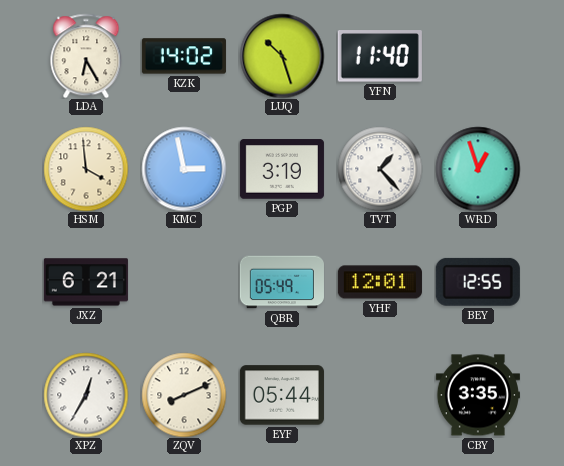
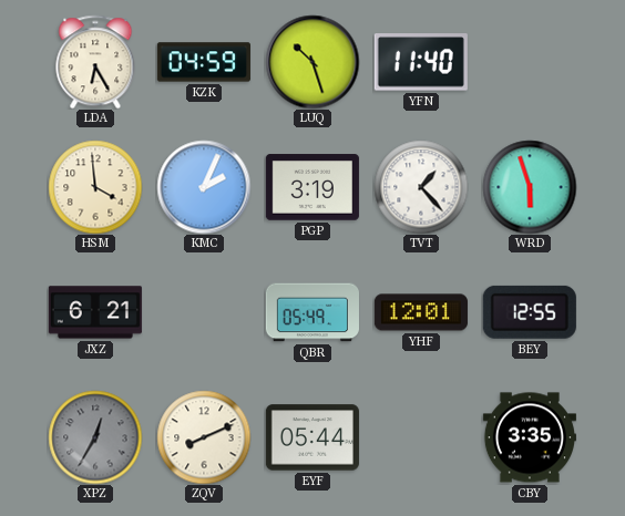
KZK: 14:02 -> 04:59 (204, 62)
KMC: 2:58 -> 2:04 (204, 187)
WRD: 12:57 -> 5:57 (530, 187)
XPZ dial: white -> grey (95, 437)
